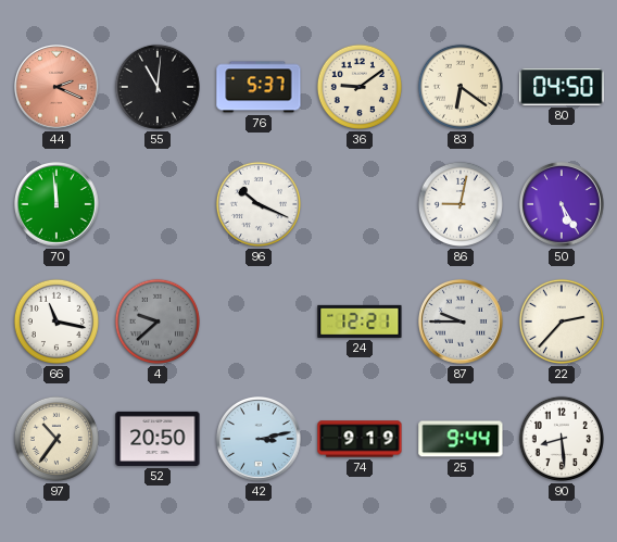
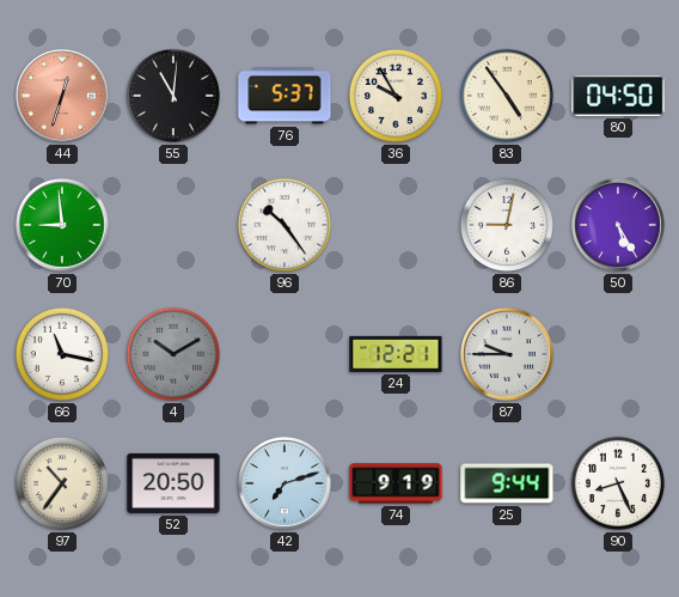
44: 2:19 -> 12:33 (63, 97)
36: 9:09 -> 9:55 (396, 96)
83: 6:21 -> 4:54 (507, 96)
70: 11:59 -> 8:59 (63, 226)
96: 10:19 -> 10:24 (285, 225)
4: 9:38 -> 10:10 (173, 354)
22: 2:37 -> none (562, 322)
42: 3:13 -> 7:12 (286, 485)
90: 8:29 -> 8:26 (618, 483)
